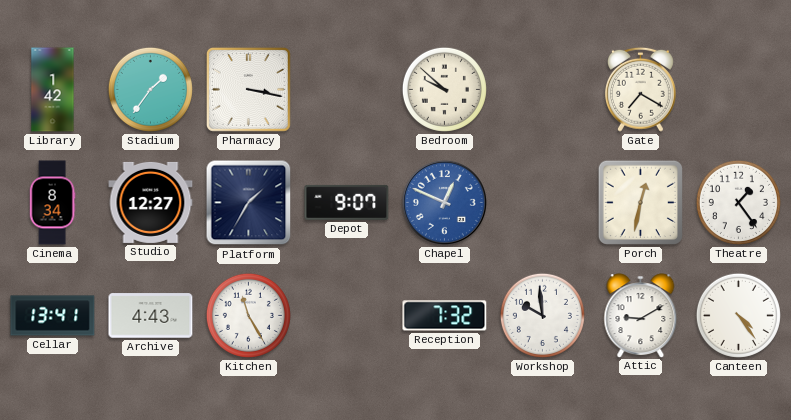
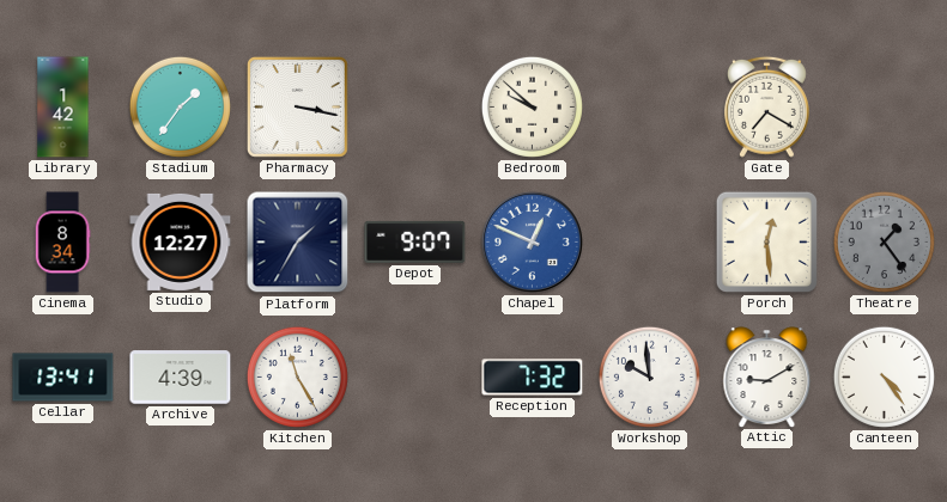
Porch: 12:32 -> 12:29 (766, 241)
Theatre dial: white -> grey (884, 241)
Archive: 4:43 -> 4:39 (181, 378)
